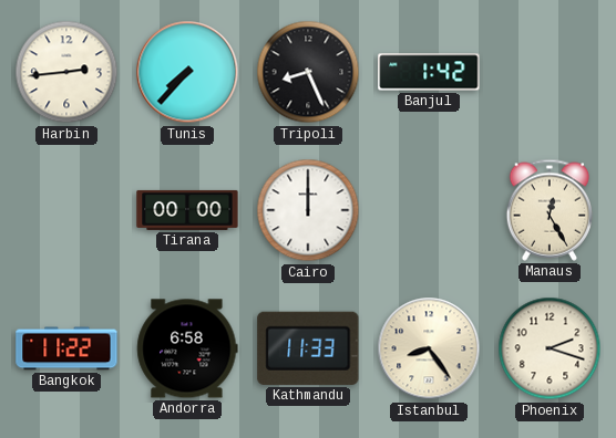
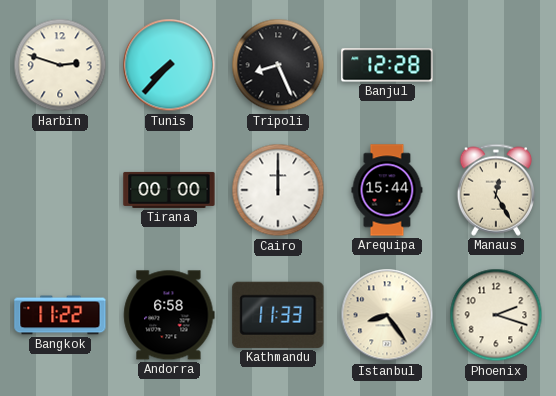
Harbin: 2:44 -> 2:48 (60, 65)
Banjul: 1:42 -> 12:28 (387, 65)
Arequipa: none -> 15:44 (387, 190)
